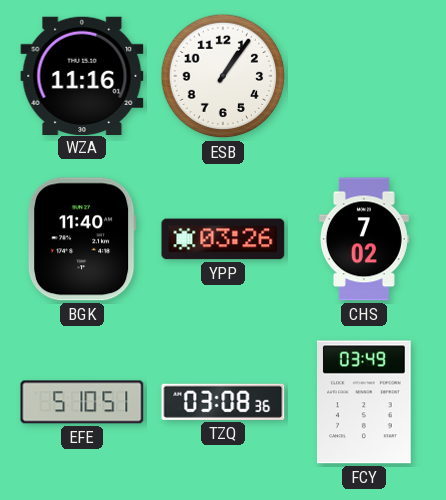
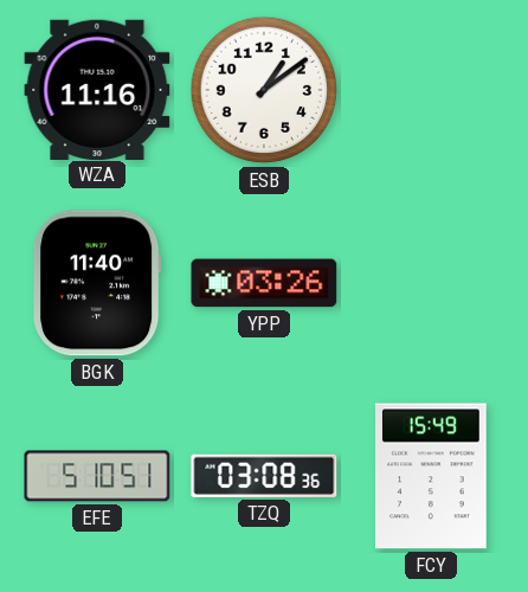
ESB: 1:06 -> 1:09 (264, 90)
CHS: 7:02 -> none (364, 239)
FCY: 03:49 -> 15:49 (432, 476)
